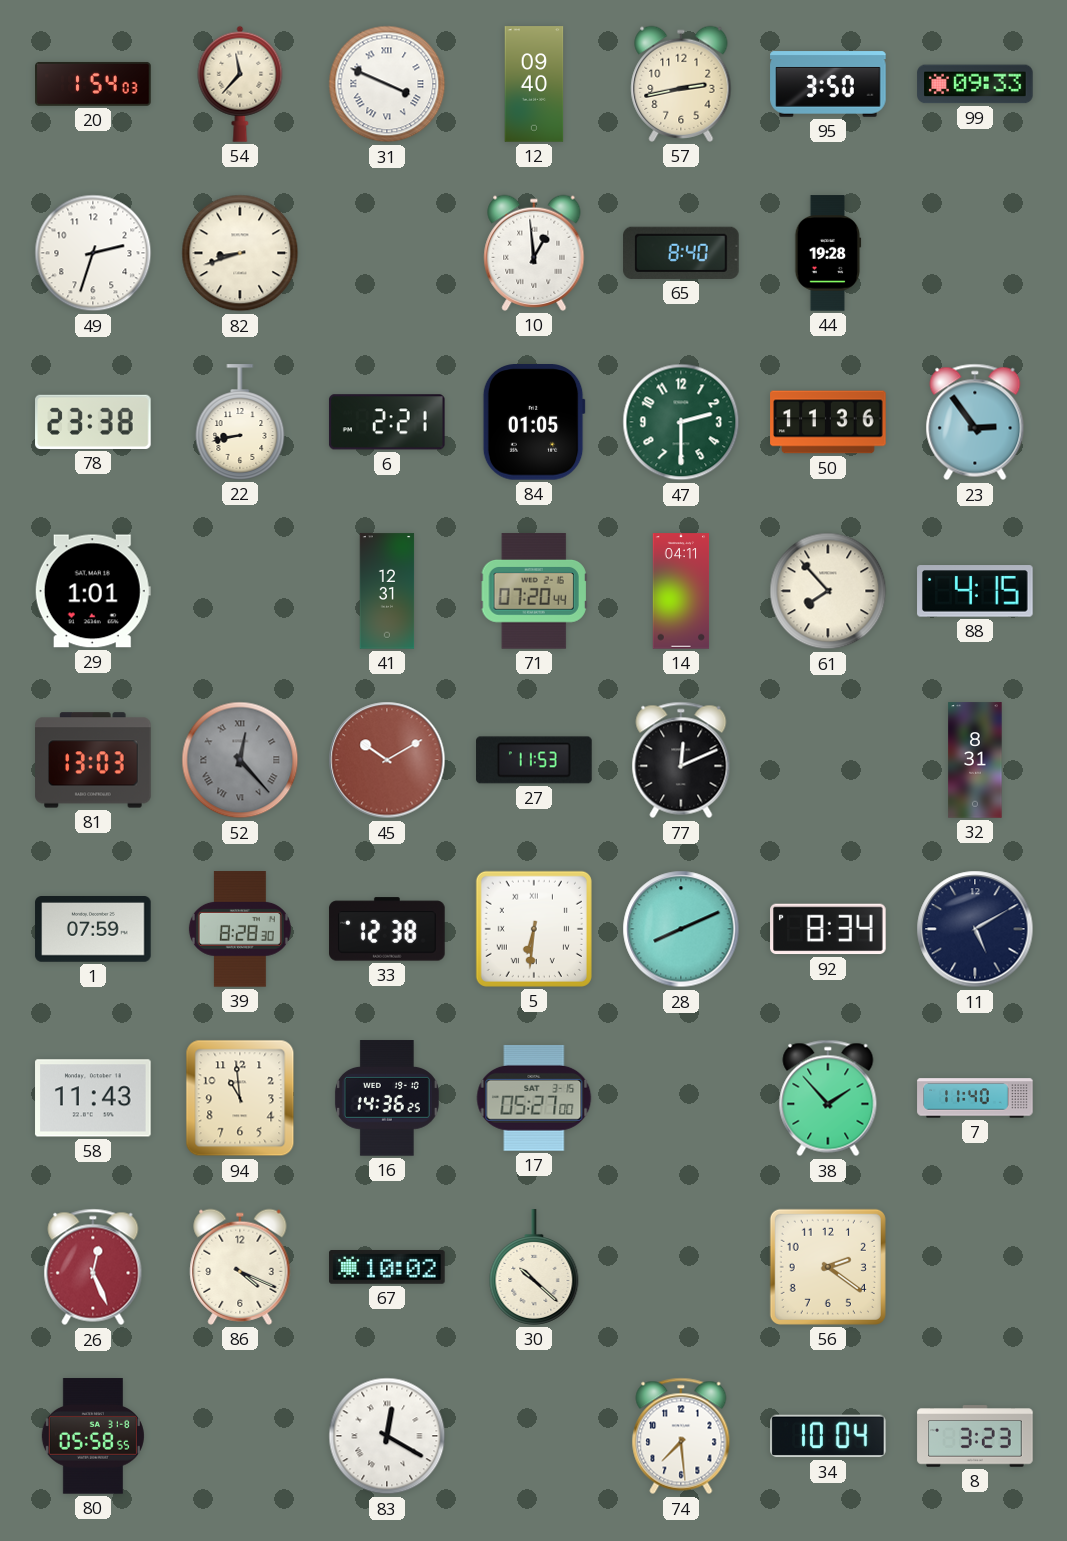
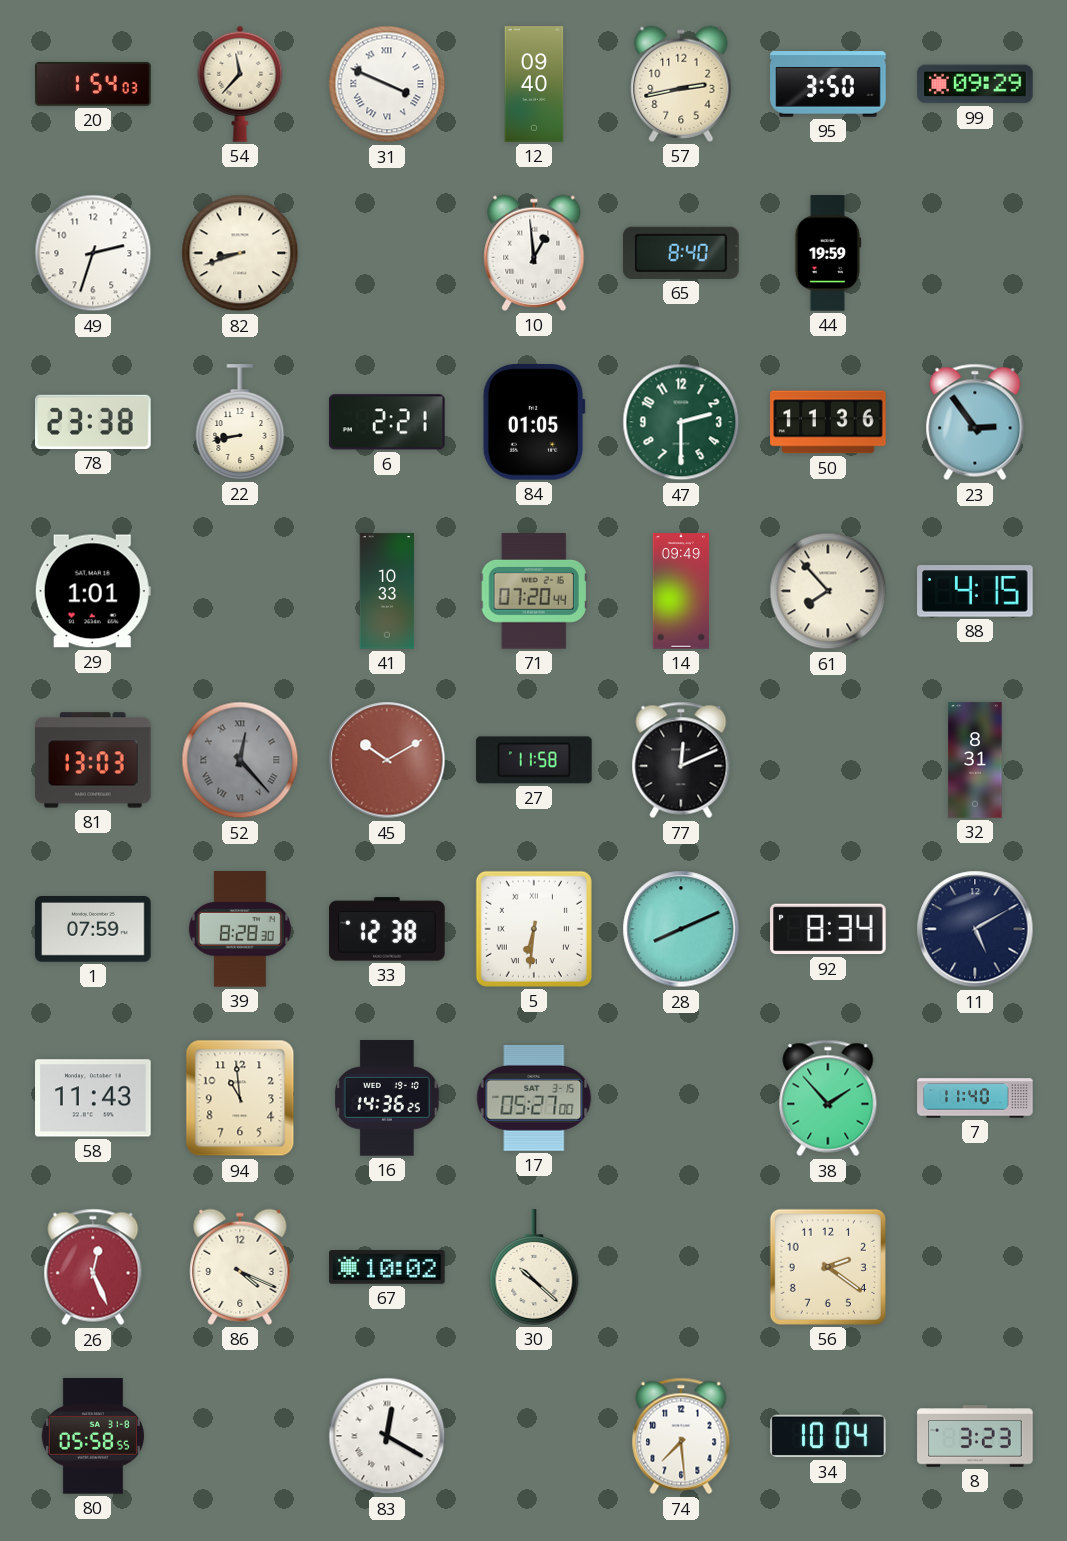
99: 09:33 -> 09:29 (975, 84)
44: 19:28 -> 19:59 (828, 253)
41: 12:31 -> 10:33 (387, 591)
14: 04:11 -> 09:49 (681, 591)
27: 11:53 -> 11:58 (534, 760)
